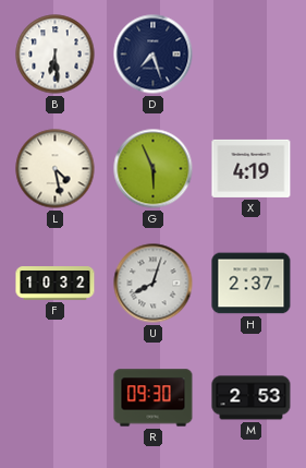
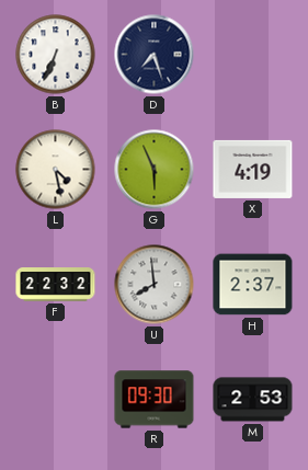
B: 6:29 -> 6:34 (56, 55)
F: 10:32 -> 22:32 (56, 285)
U: 8:03 -> 7:59 (155, 285)
